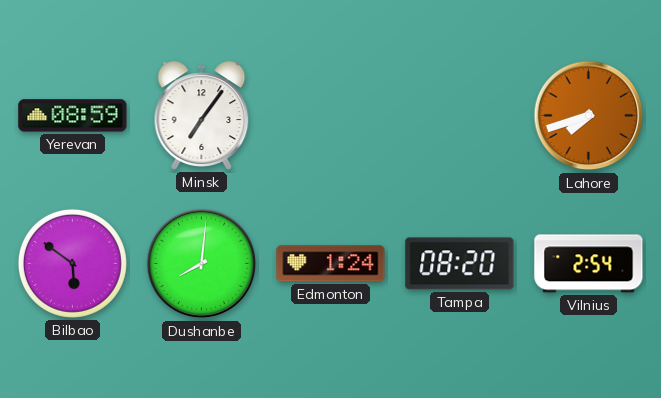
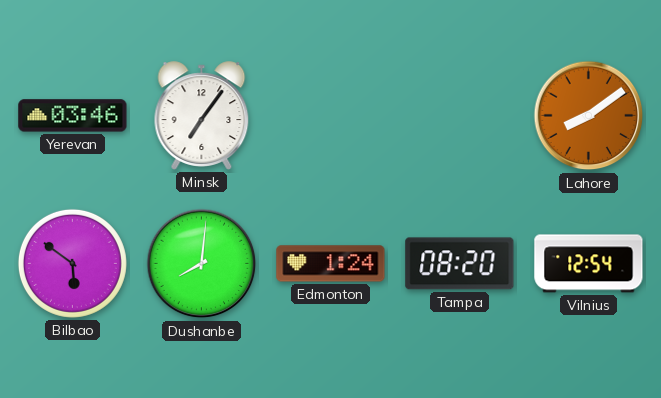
Yerevan: 08:59 -> 03:46 (73, 116)
Lahore: 7:42 -> 8:09 (589, 116)
Vilnius: 2:54 -> 12:54 (589, 264)
